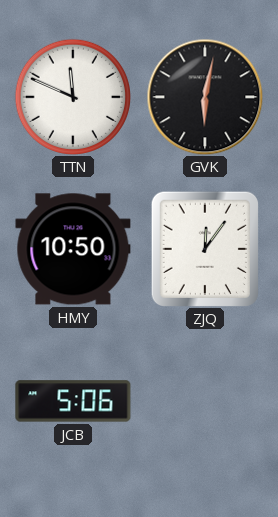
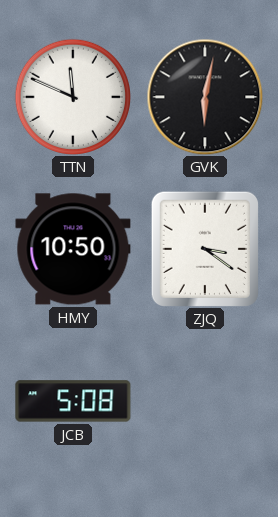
ZJQ: 12:06 -> 3:21 (205, 248)
JCB: 5:06 -> 5:08 (73, 401)
